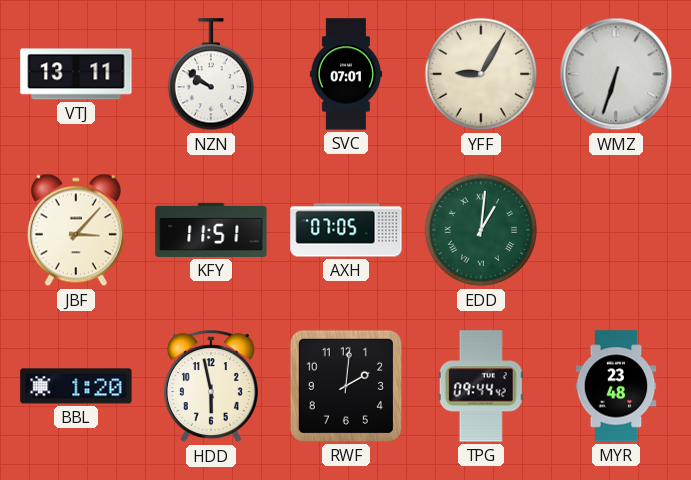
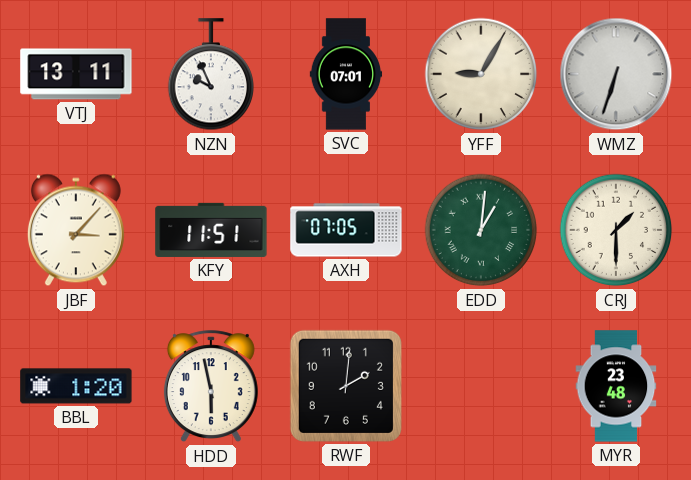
NZN: 9:51 -> 9:56 (210, 75)
CRJ: none -> 1:30 (616, 230)
TPG: 09:44 -> none (481, 386)
